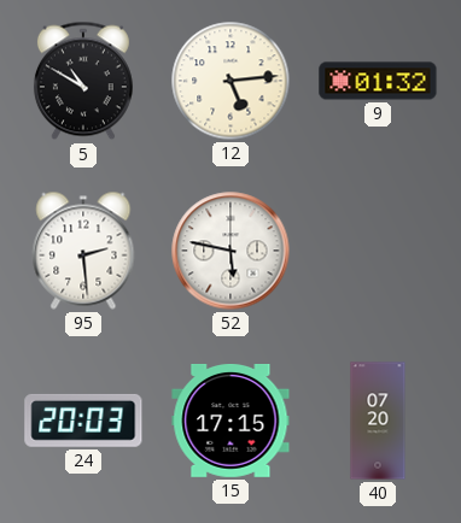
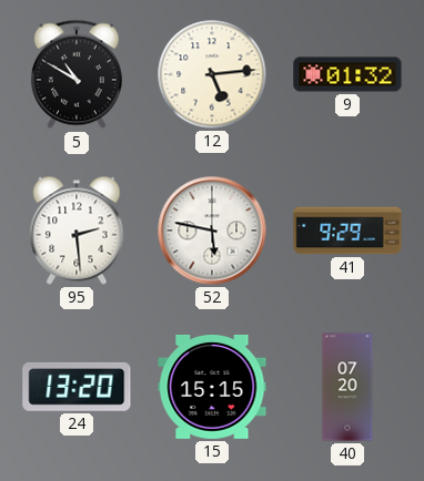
41: none -> 9:29 (347, 231)
24: 20:03 -> 13:20 (77, 387)
15: 17:15 -> 15:15 (212, 388)
